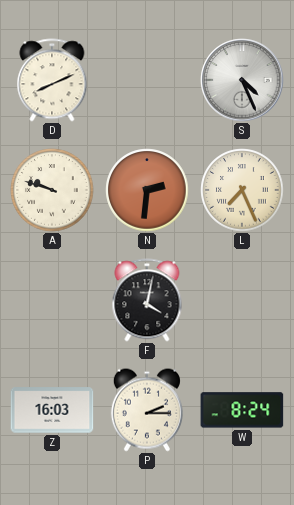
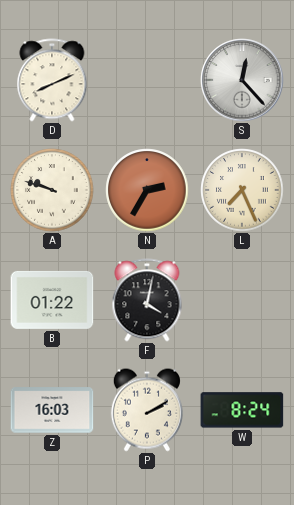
S: 4:26 -> 12:23 (242, 80)
N: 2:31 -> 2:35 (147, 190)
B: none -> 01:22 (52, 300)
P: 2:15 -> 2:10 (147, 410)
